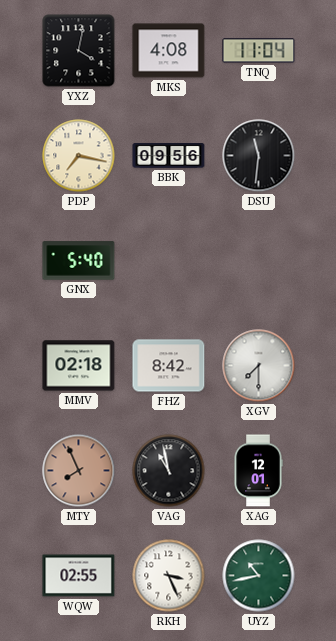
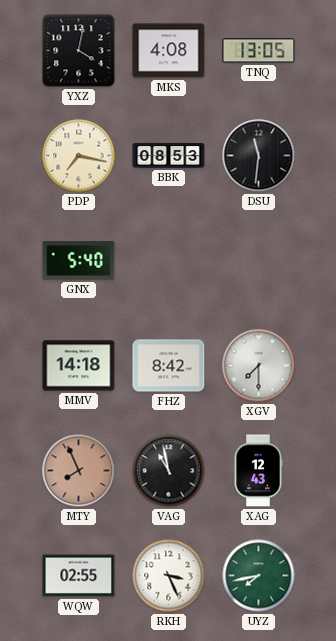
TNQ: 11:04 -> 13:05 (259, 51)
BBK: 09:56 -> 08:53 (169, 156)
MMV: 02:18 -> 14:18 (79, 366)
XAG: 12:01 -> 12:43 (258, 471)
UYZ: 10:43 -> 7:43 (259, 576)
